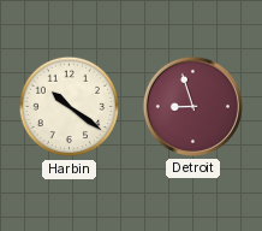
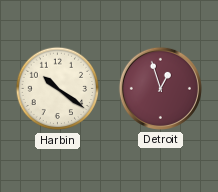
Detroit: 8:57 -> 12:57 (160, 88)
